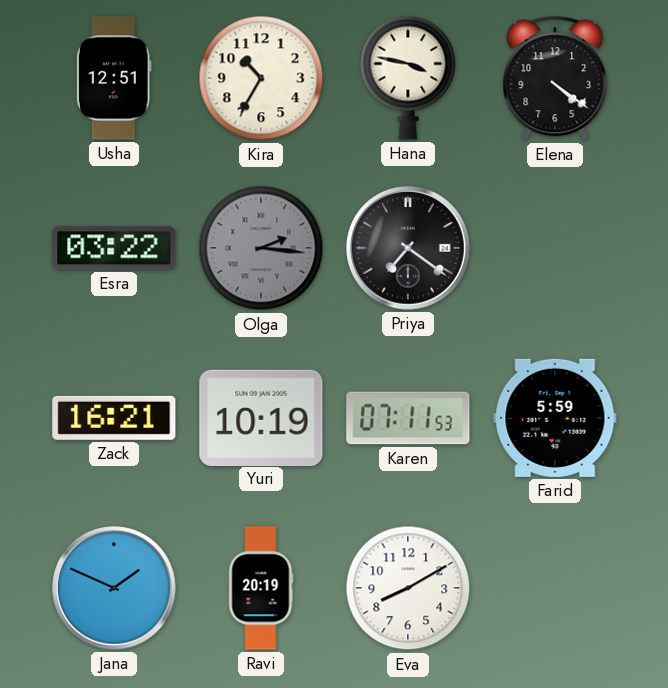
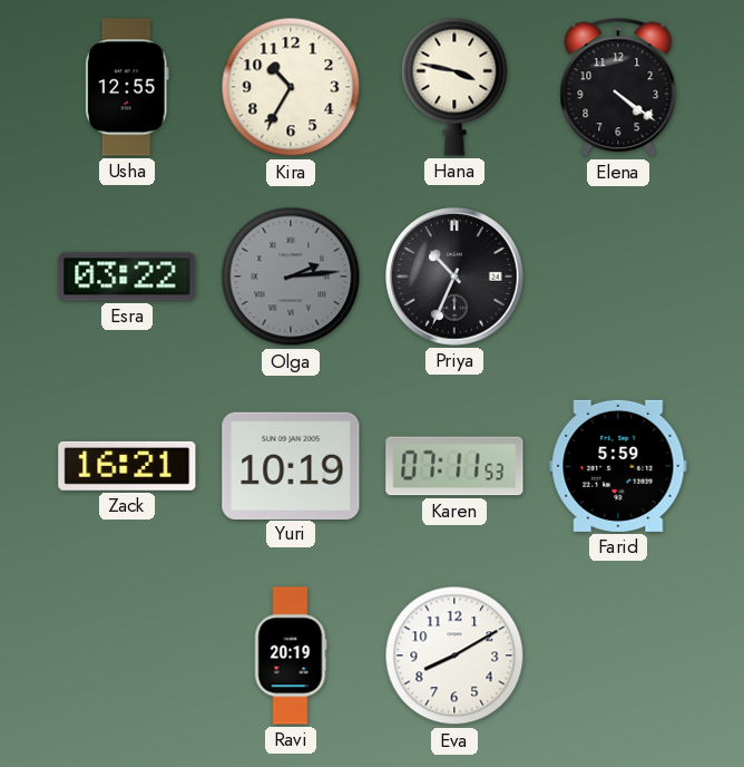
Usha: 12:51 -> 12:55 (127, 87)
Olga: 2:16 -> 2:14 (291, 276)
Priya: 7:21 -> 10:34 (454, 276)
Jana: 1:49 -> none (114, 588)
